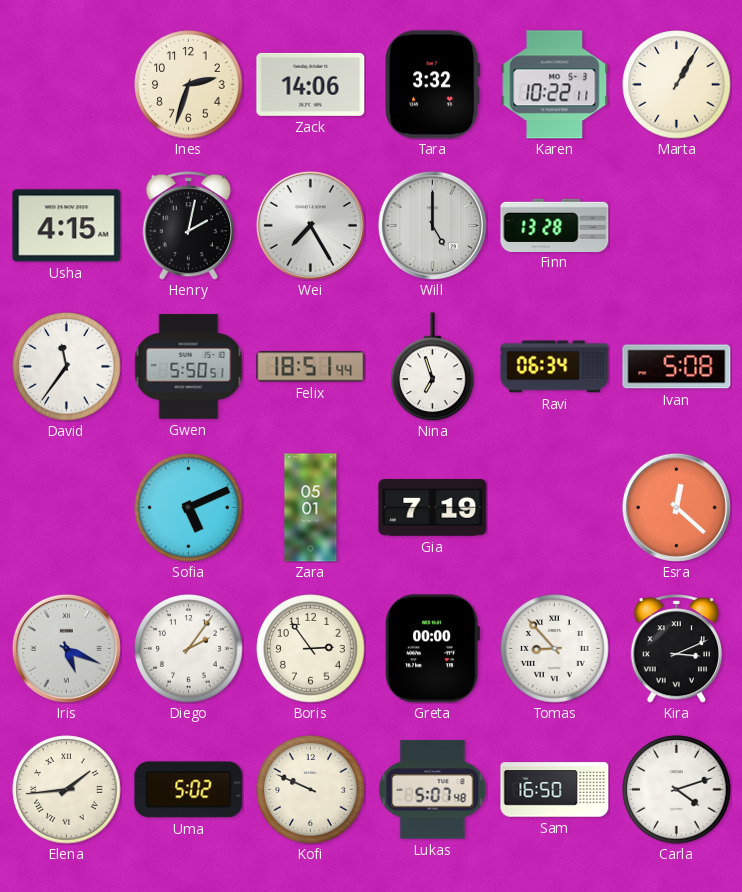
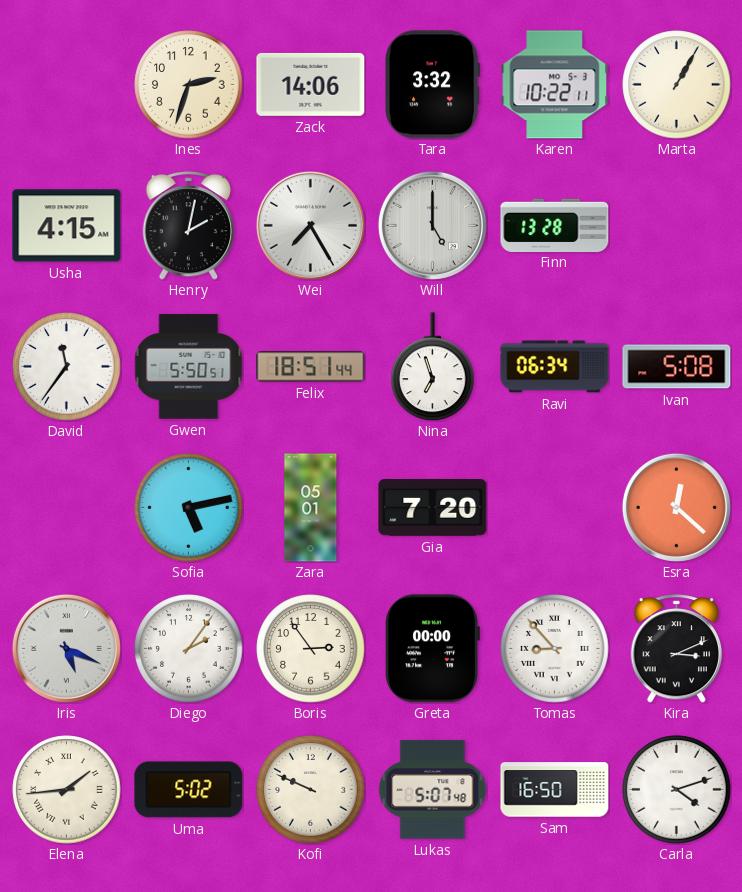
Sofia: 5:11 -> 5:13 (189, 508)
Gia: 7:19 -> 7:20 (433, 508)
